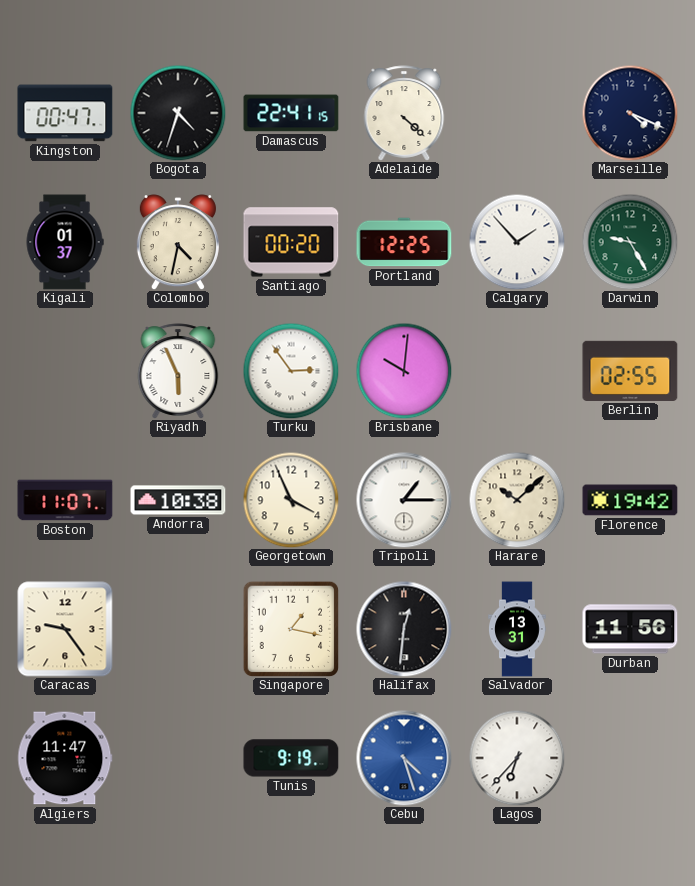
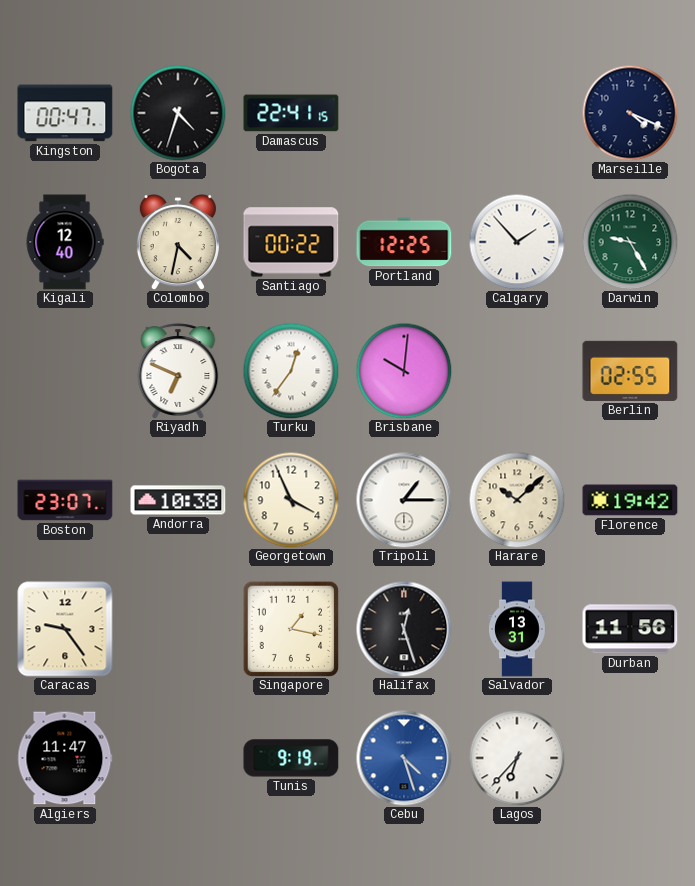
Adelaide: 4:22 -> none (404, 113)
Kigali: 01:37 -> 12:40 (65, 242)
Santiago: 00:20 -> 00:22 (291, 242)
Riyadh: 5:56 -> 6:49 (178, 371)
Turku: 2:54 -> 12:36 (291, 371)
Boston: 11:07 -> 23:07 (65, 500)
Halifax: 12:31 -> 12:27 (404, 629)
